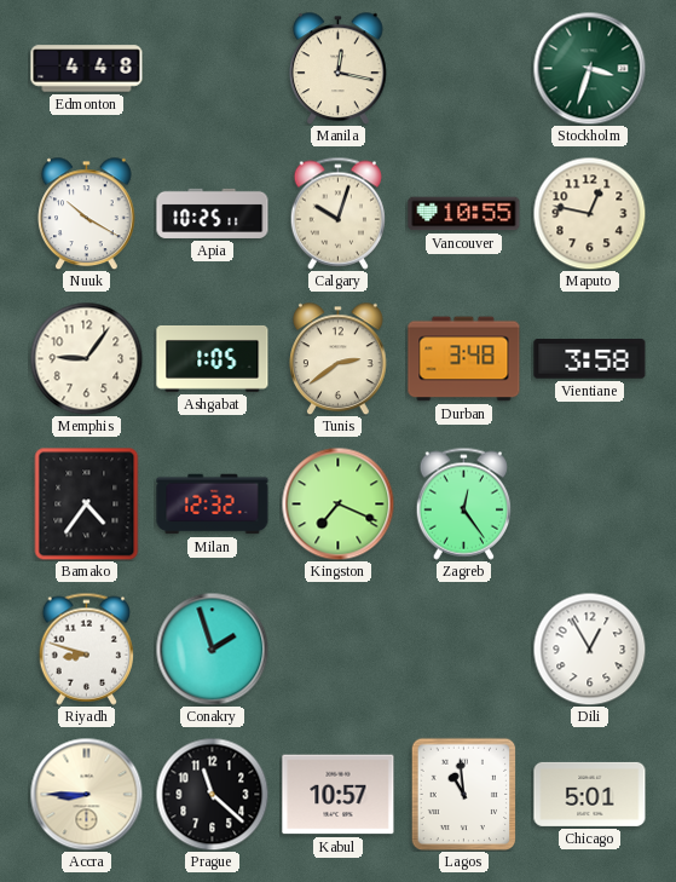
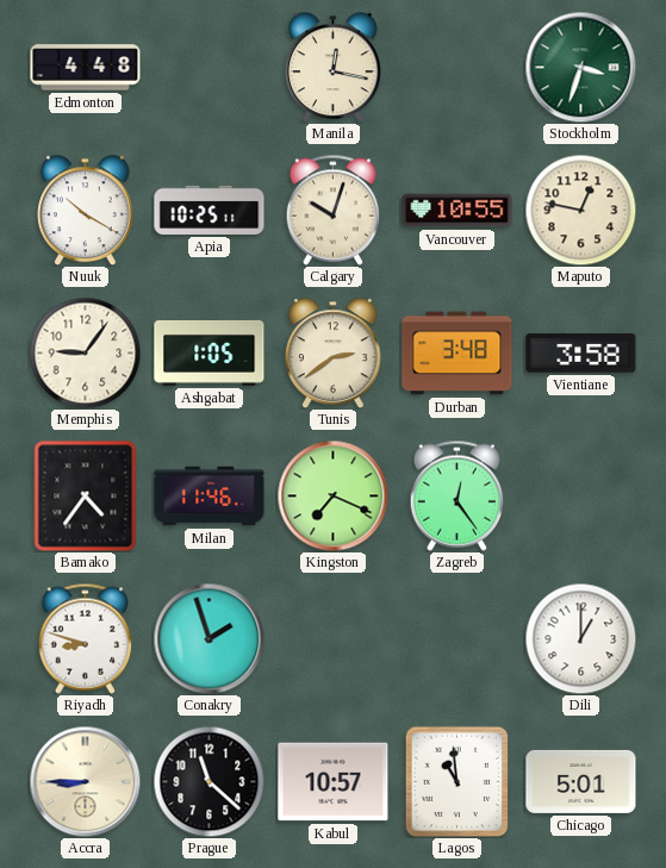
Milan: 12:32 -> 11:46 (210, 497)
Dili: 12:55 -> 1:00 (580, 638)
